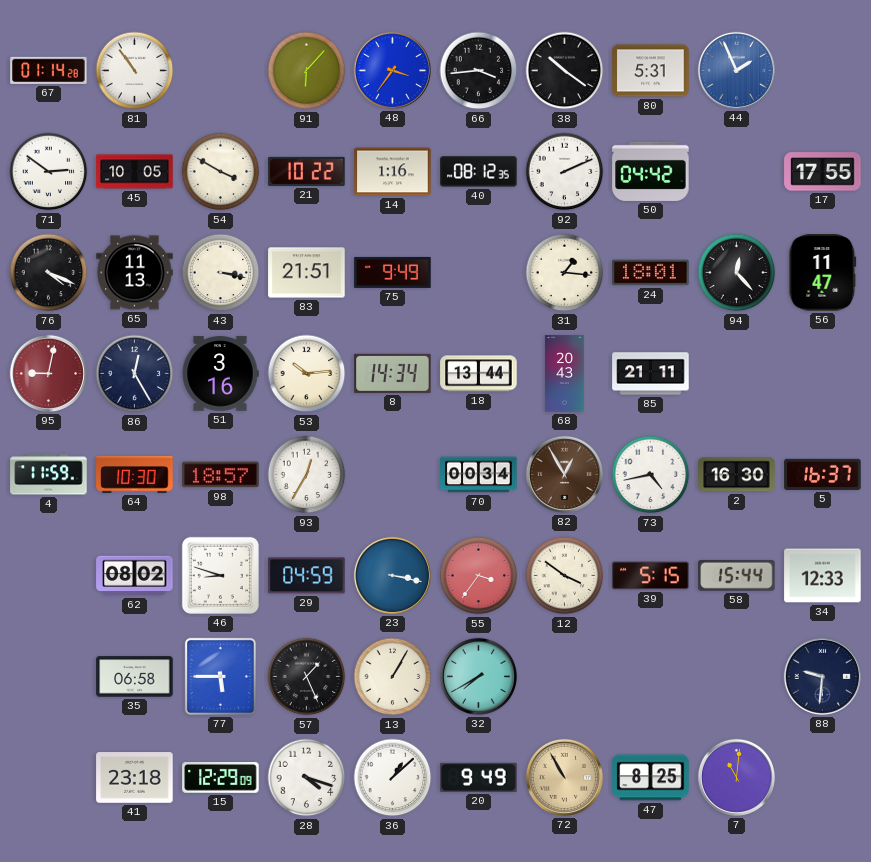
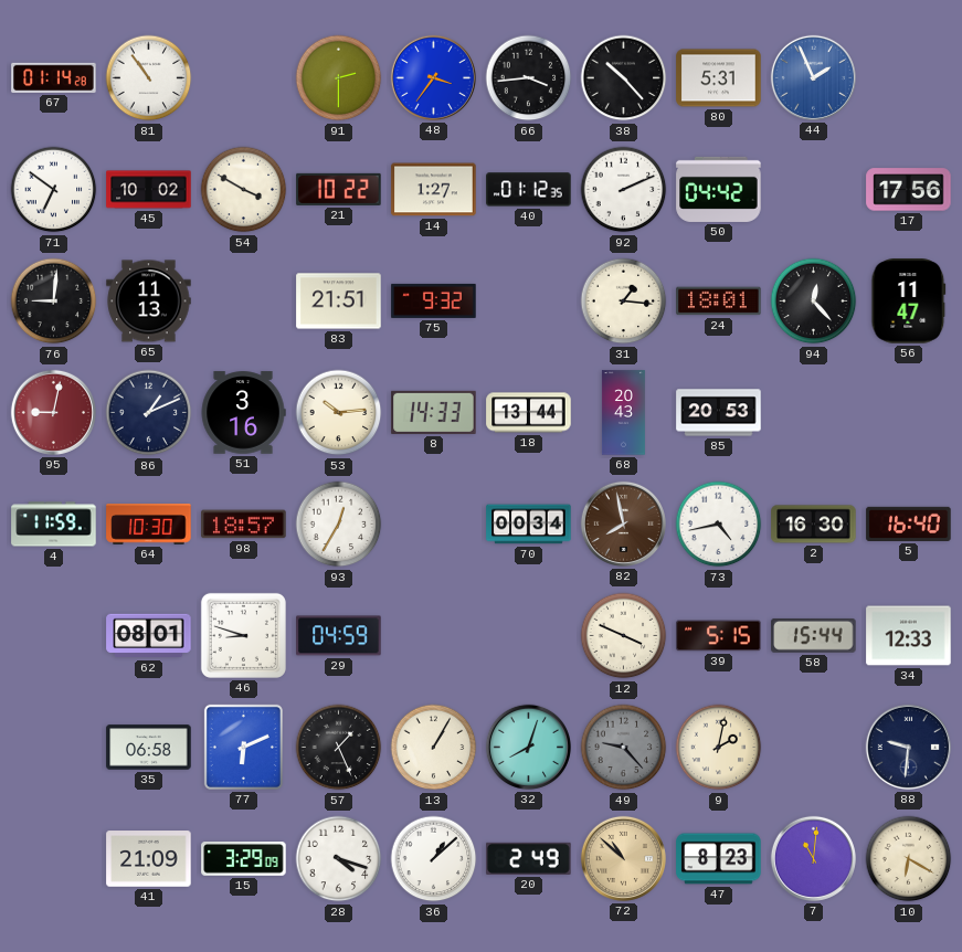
91: 6:07 -> 2:30 (339, 78)
38: 10:21 -> 10:23 (624, 78)
71: 2:51 -> 6:51 (54, 190)
45: 10:05 -> 10:02 (149, 190)
14: 1:16 -> 1:27 (434, 190)
40: 08:12 -> 01:12 (529, 190)
17: 17:55 -> 17:56 (909, 190)
76: 4:19 -> 9:01 (54, 302)
43: 3:17 -> none (221, 273)
75: 9:49 -> 9:32 (434, 300)
86: 12:25 -> 1:11 (149, 413)
8: 14:34 -> 14:33 (434, 412)
85: 21:11 -> 20:53 (719, 413)
82: 12:55 -> 7:58 (623, 523)
5: 16:37 -> 16:40 (909, 523)
62: 08:02 -> 08:01 (149, 636)
23: 3:17 -> none (392, 575)
55: 3:36 -> none (479, 576)
12: 3:51 -> 3:49 (624, 636)
77: 5:45 -> 6:11 (243, 747)
32: 7:40 -> 8:03 (528, 747)
49: none -> 9:23 (624, 748)
9: none -> 2:02 (719, 748)
41: 23:18 -> 21:09 (149, 859)
15: 12:29 -> 3:29 (244, 859)
20: 9:49 -> 2:49 (529, 858)
72: 10:55 -> 10:52 (623, 858)
47: 8:25 -> 8:23 (719, 859)
10: none -> 6:20 (909, 859)
